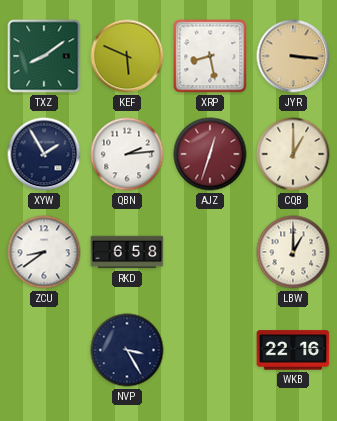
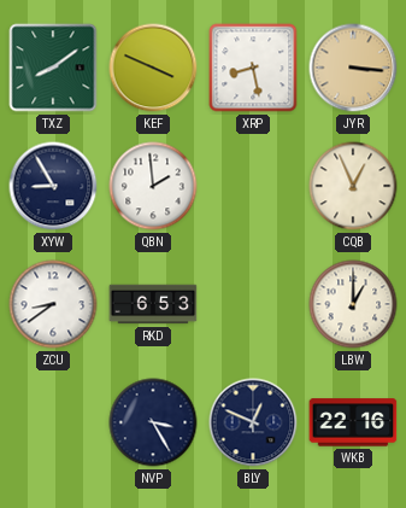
KEF: 5:49 -> 3:49 (153, 68)
XYW: 1:55 -> 8:55 (53, 186)
QBN: 2:14 -> 1:59 (153, 186)
AJZ: 12:33 -> none (210, 154)
CQB: 1:00 -> 12:56 (353, 186)
RKD: 6:58 -> 6:53 (153, 304)
BLY: none -> 12:49 (253, 422)
